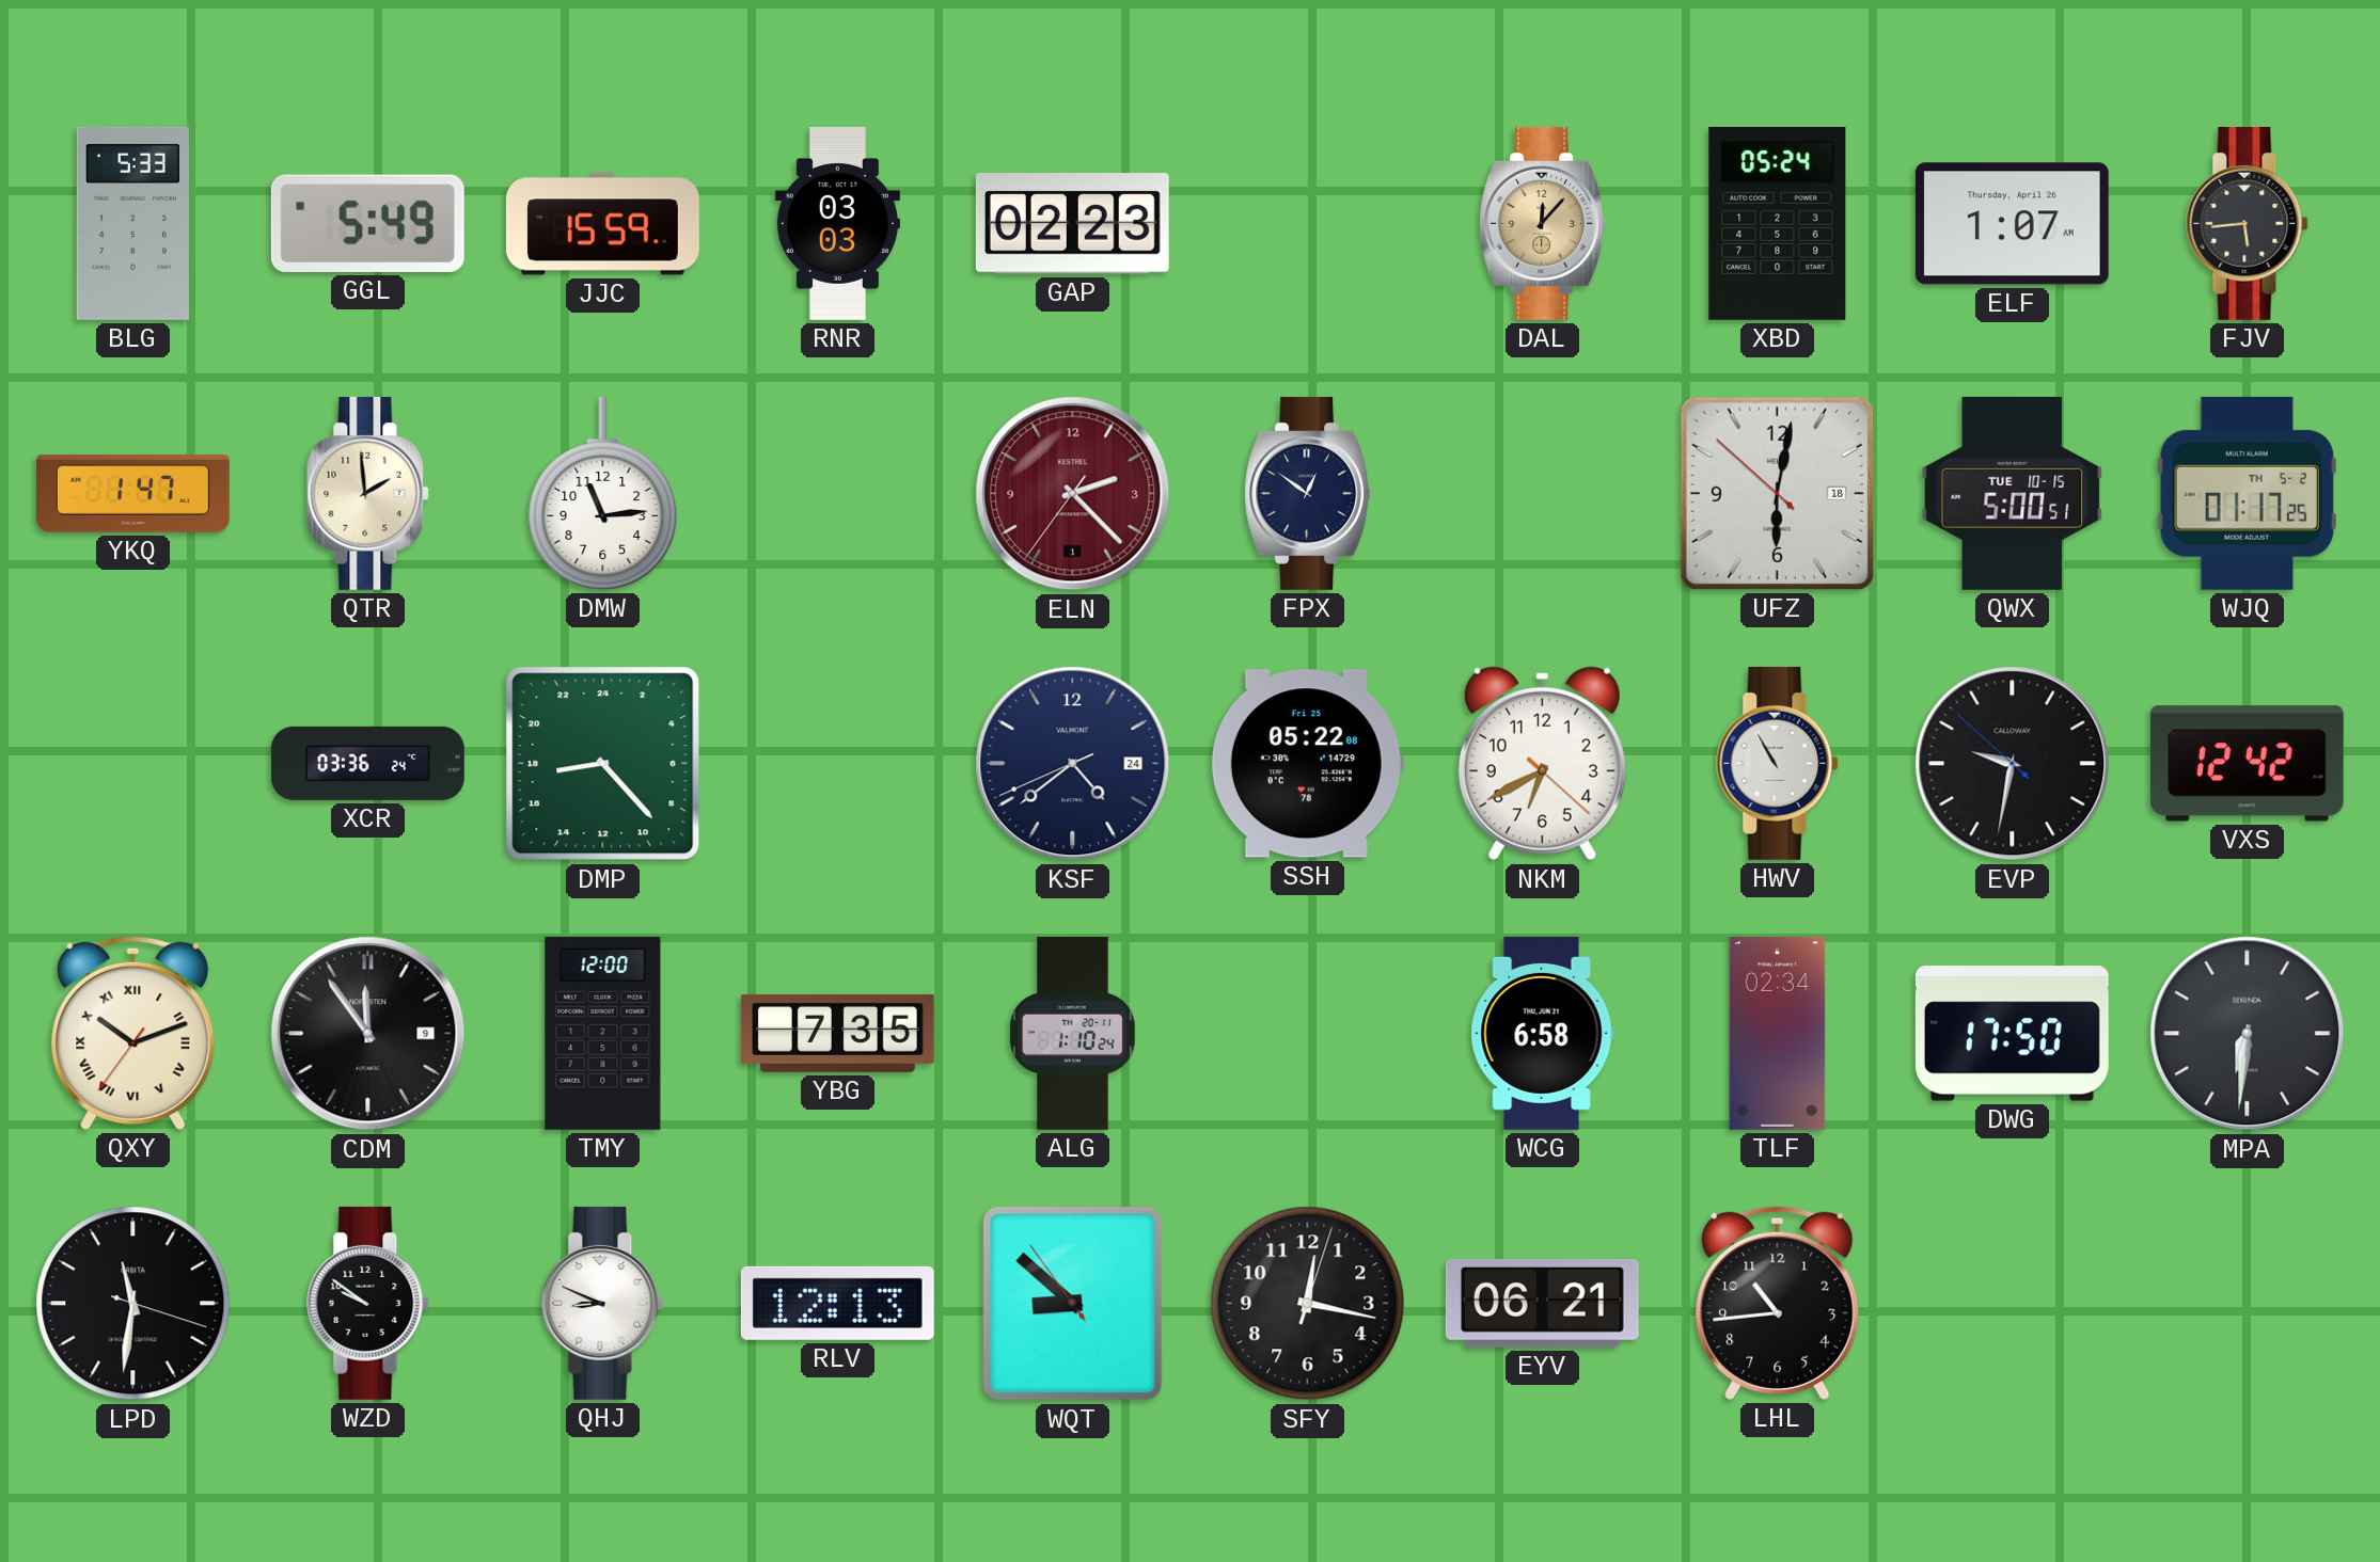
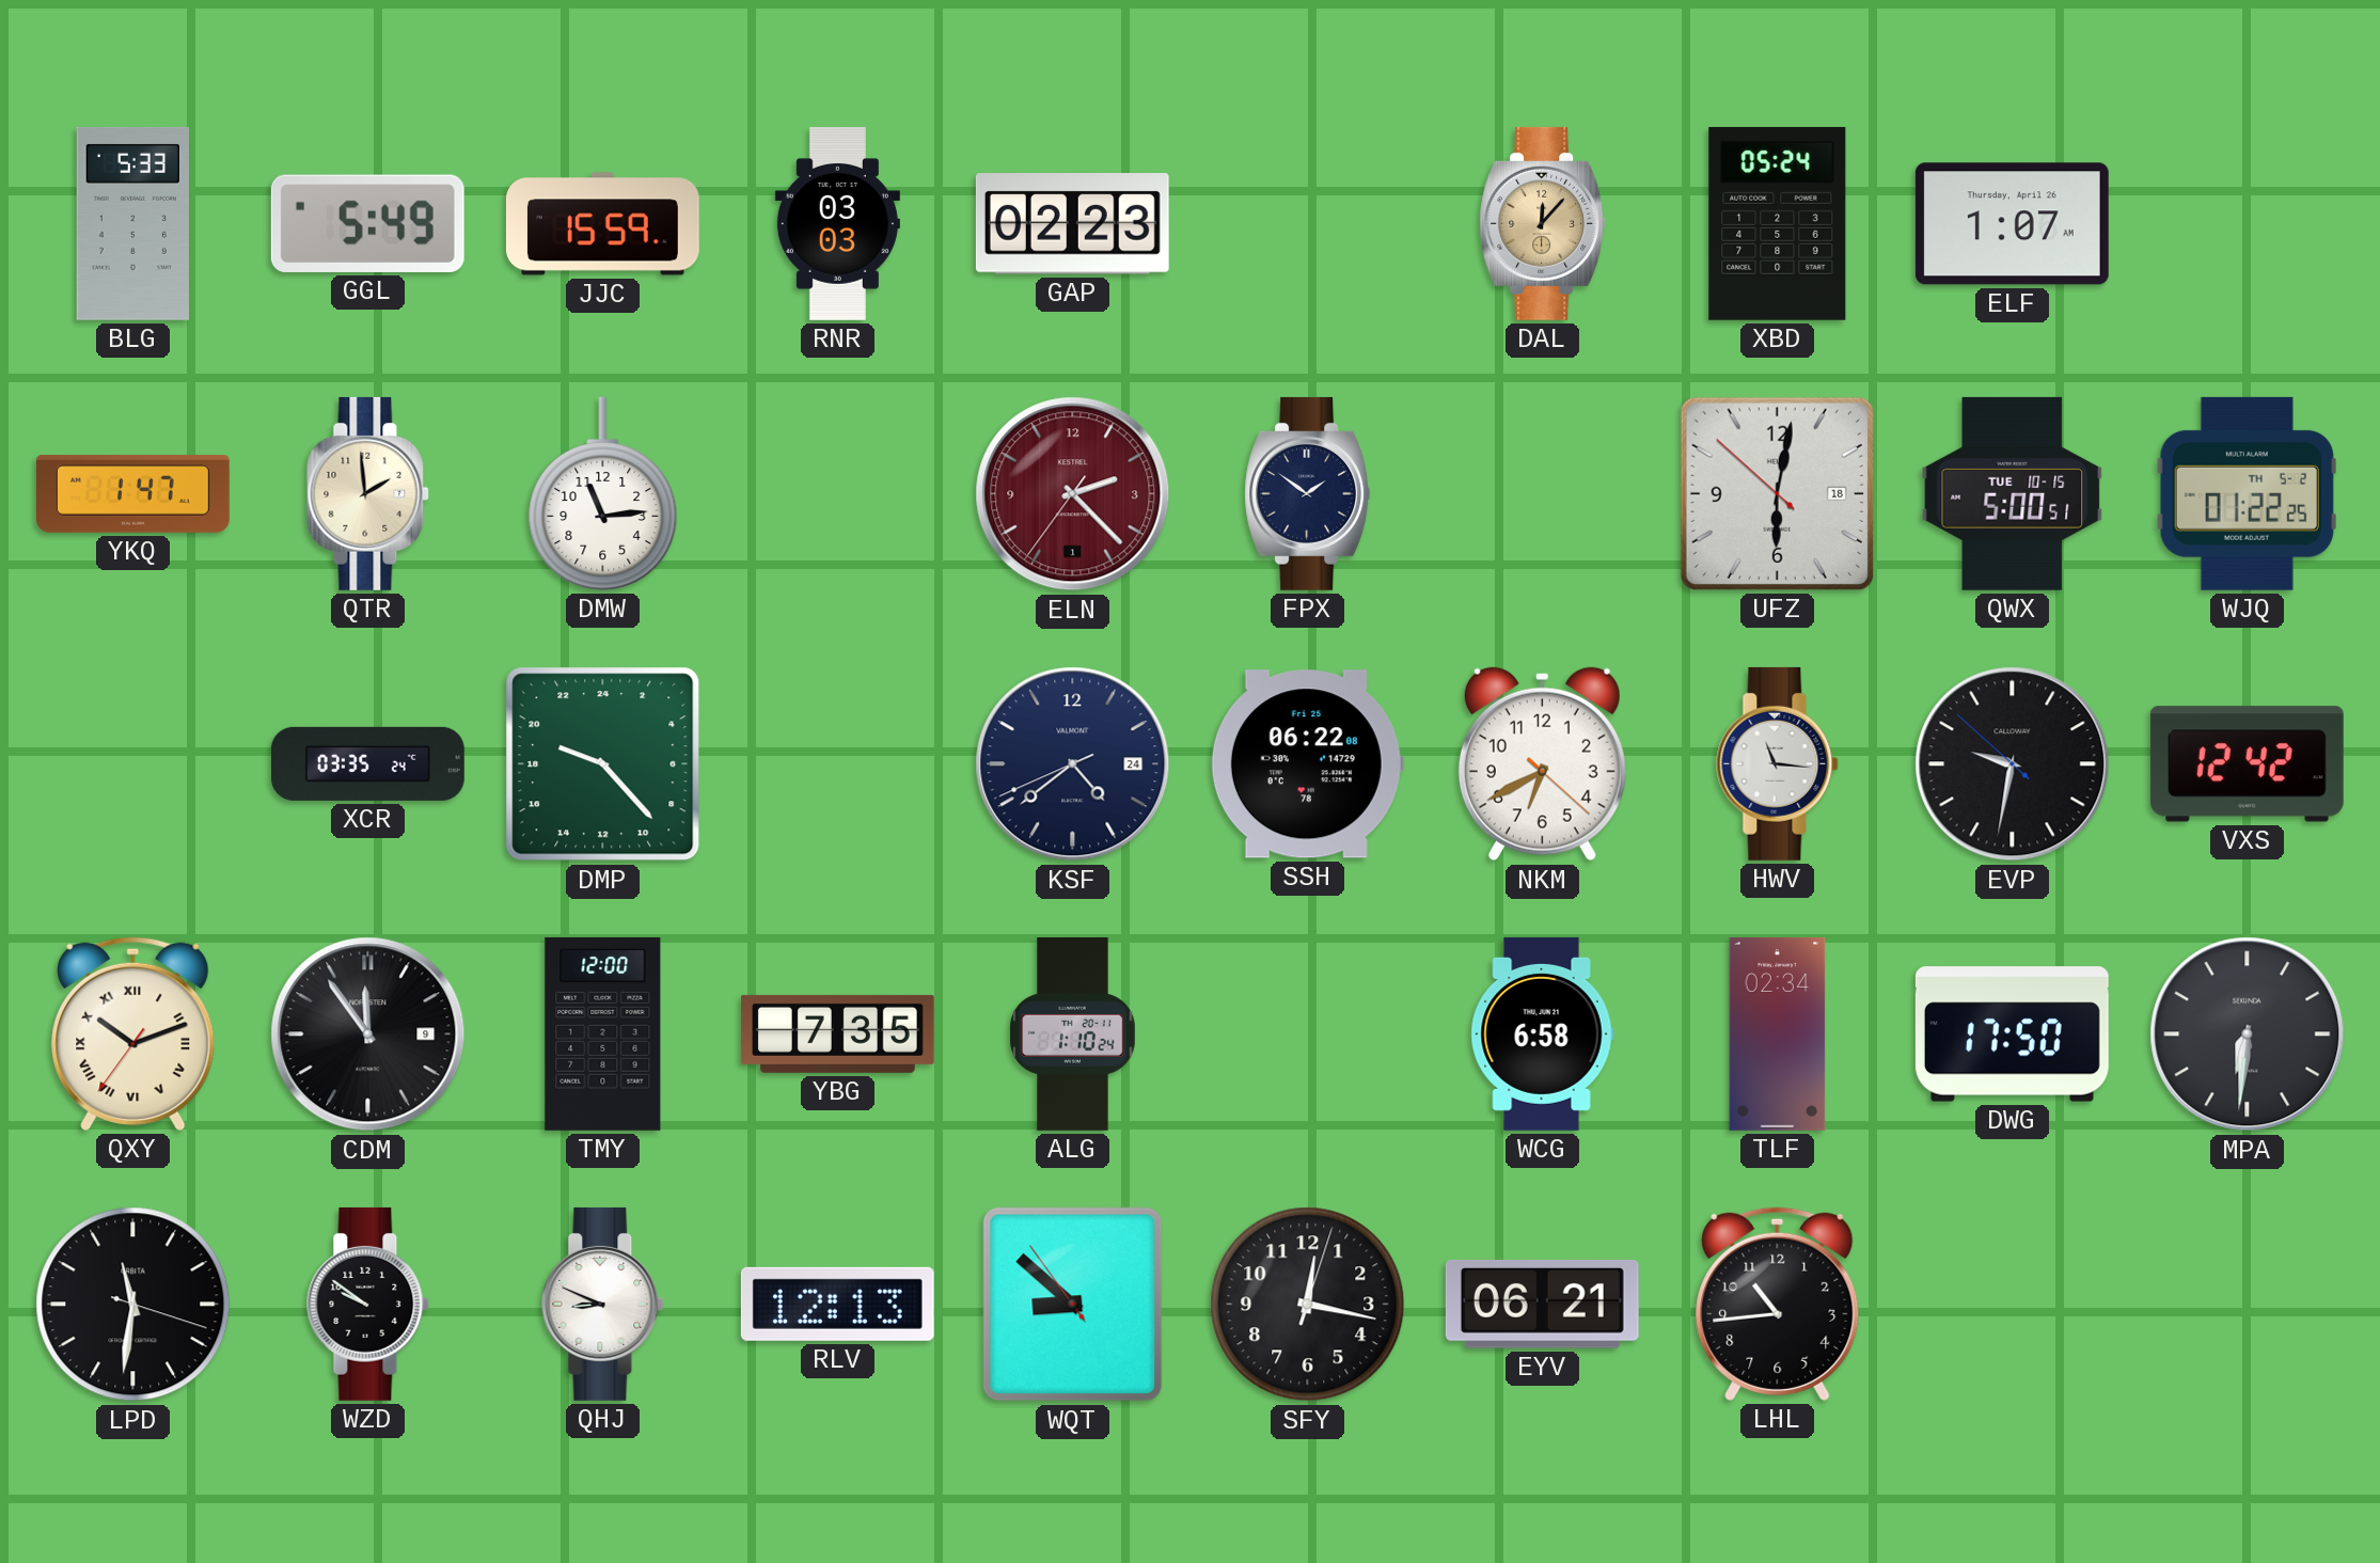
FJV: 5:44 -> none (2248, 223)
FPX: 12:51 -> 1:51 (1308, 493)
WJQ: 01:17 -> 01:22 (2247, 493)
XCR: 03:36 -> 03:35 (367, 763)
DMP: 17:23 -> 19:23 (603, 764)
SSH: 05:22 -> 06:22 (1307, 764)
HWV: 10:55 -> 11:16 (1778, 763)
